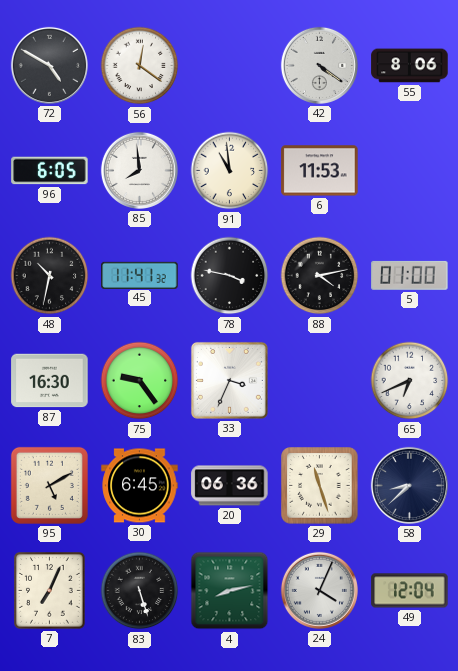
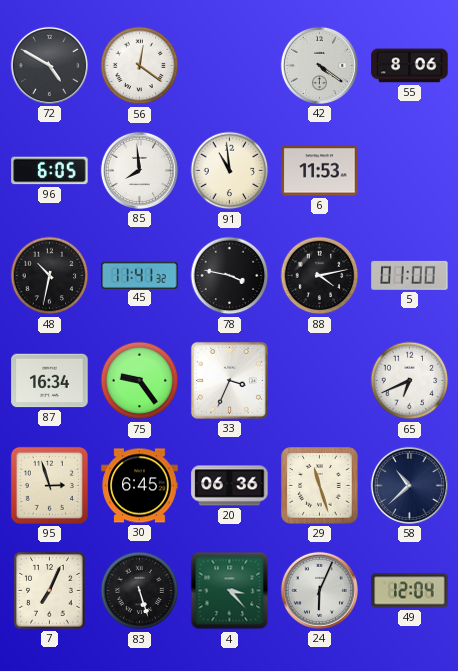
87: 16:30 -> 16:34 (50, 381)
95: 5:10 -> 2:57 (49, 485)
58: 8:38 -> 10:38 (409, 485)
4: 8:13 -> 3:23 (230, 591)
24: 4:04 -> 6:04 (319, 590)
